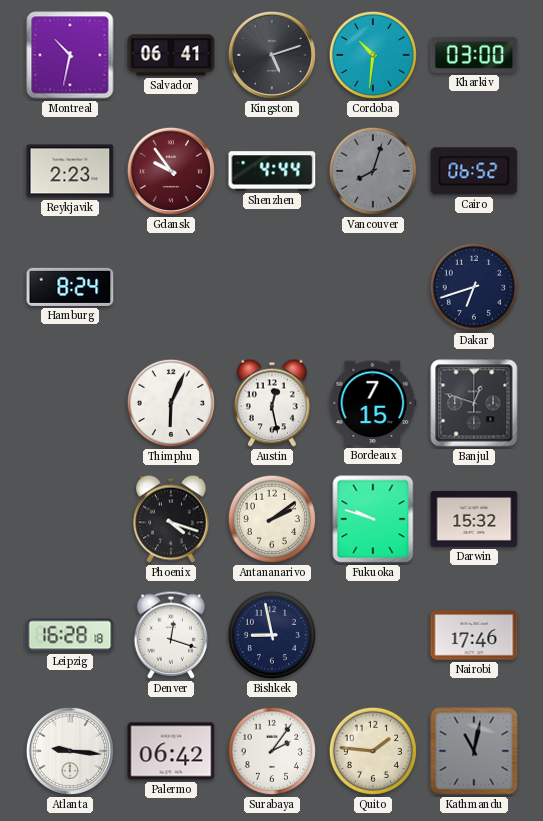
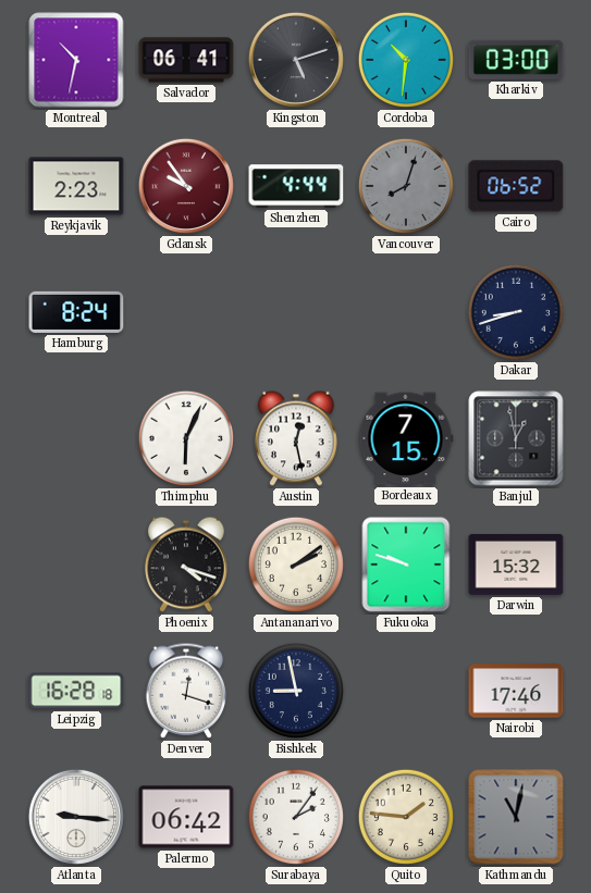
Dakar: 6:42 -> 8:42 (516, 312)
Banjul: 12:48 -> 12:58 (516, 438)
